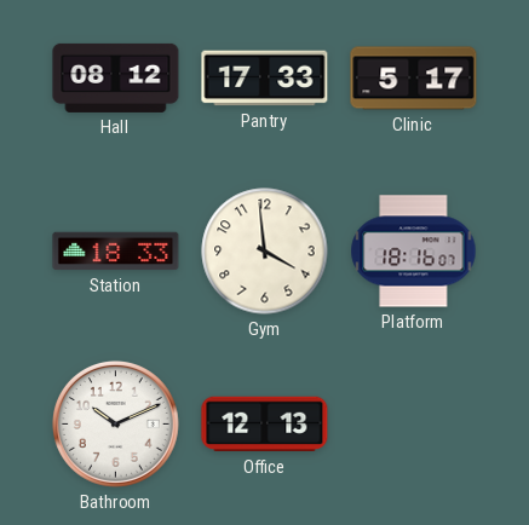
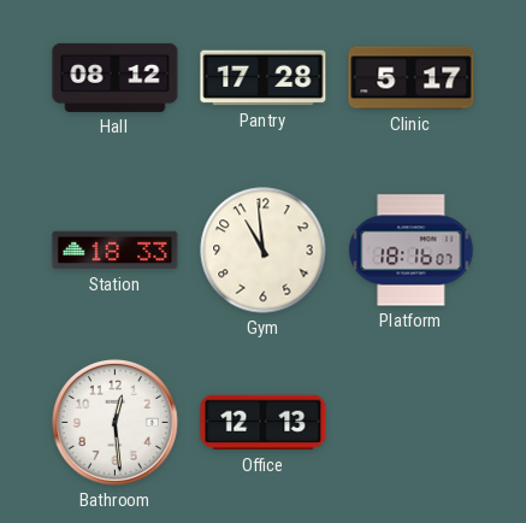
Pantry: 17:33 -> 17:28 (264, 78)
Gym: 3:59 -> 10:59 (264, 251)
Bathroom: 10:11 -> 12:29 (114, 422)
